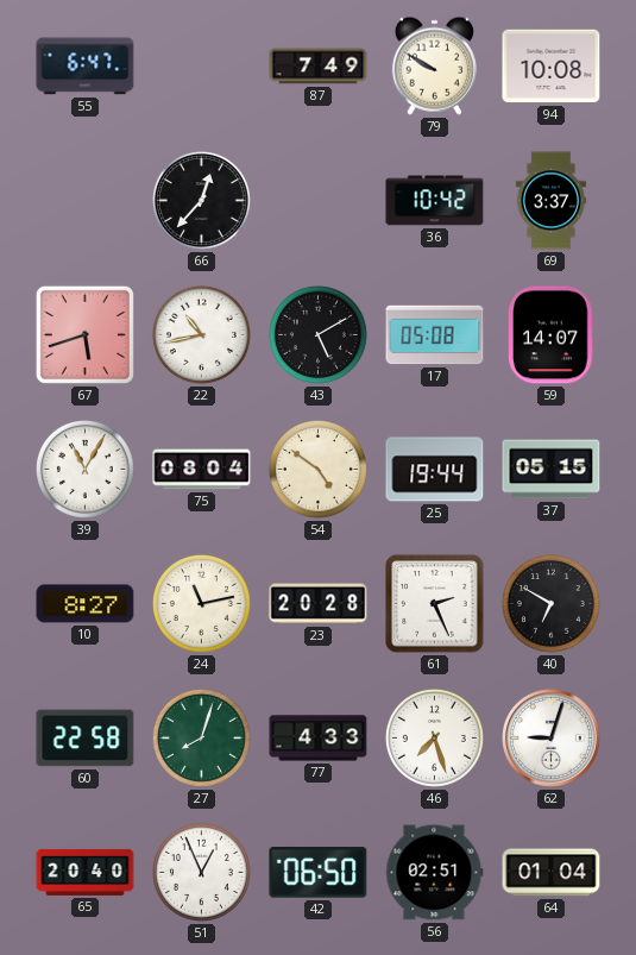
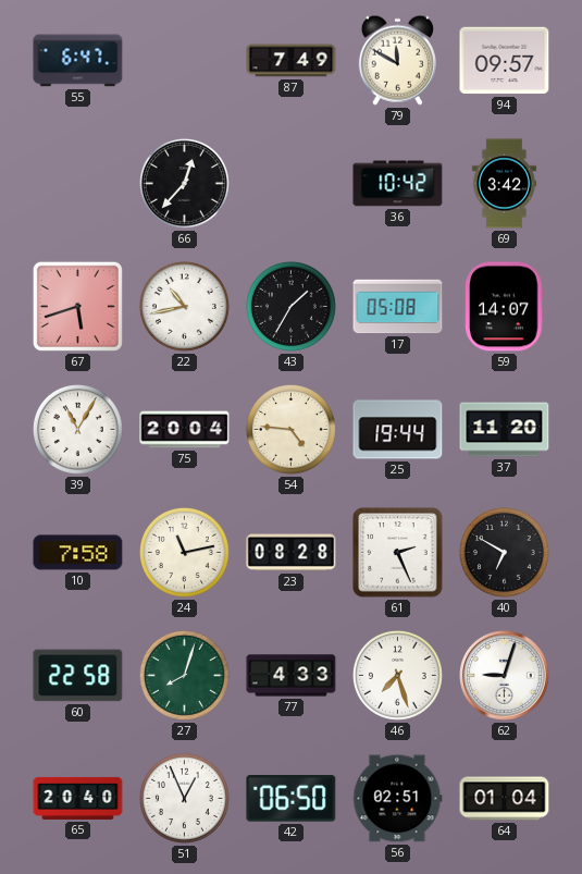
79: 9:50 -> 11:50 (397, 60)
94: 10:08 -> 09:57 (505, 61)
69: 3:37 -> 3:42 (504, 184)
43: 5:10 -> 1:35 (290, 306)
75: 08:04 -> 20:04 (185, 430)
54: 4:51 -> 4:46 (290, 429)
37: 05:15 -> 11:20 (505, 430)
10: 8:27 -> 7:58 (78, 553)
23: 20:28 -> 08:28 (292, 553)
